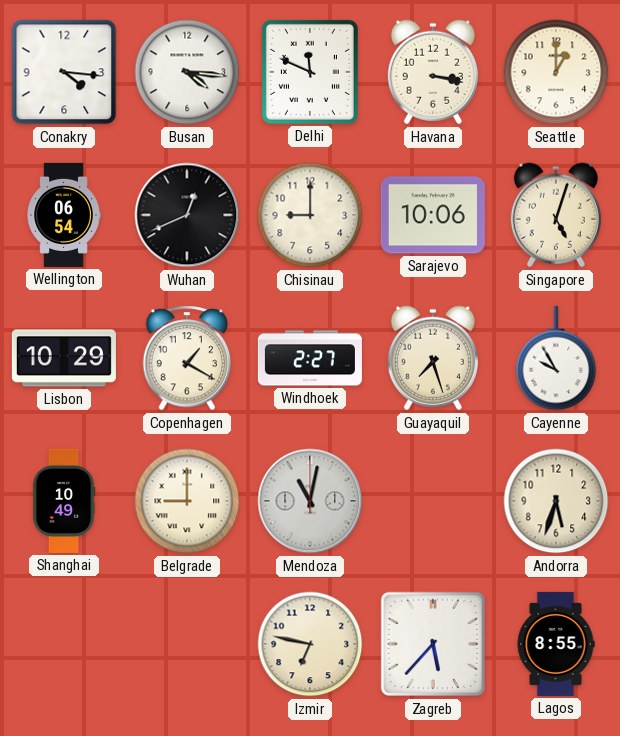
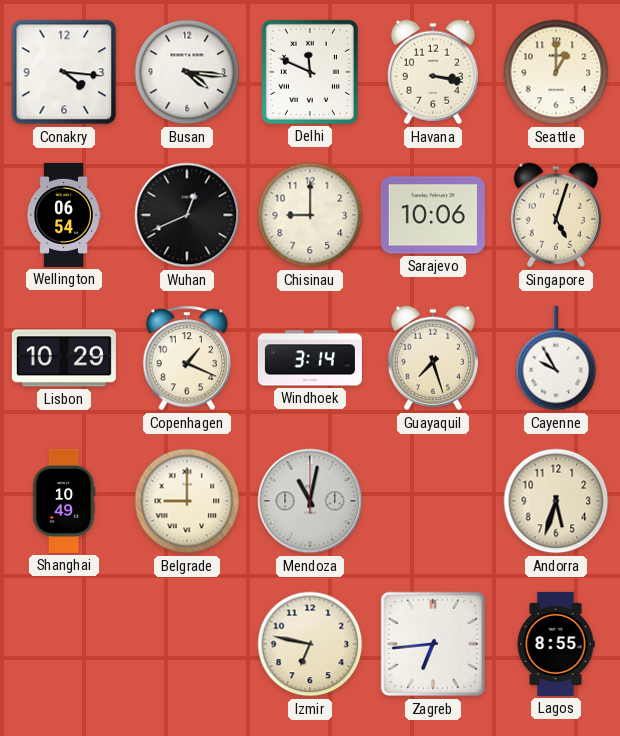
Copenhagen: 1:20 -> 1:19 (187, 358)
Windhoek: 2:27 -> 3:14 (310, 358)
Zagreb: 5:37 -> 6:44 (433, 644)
